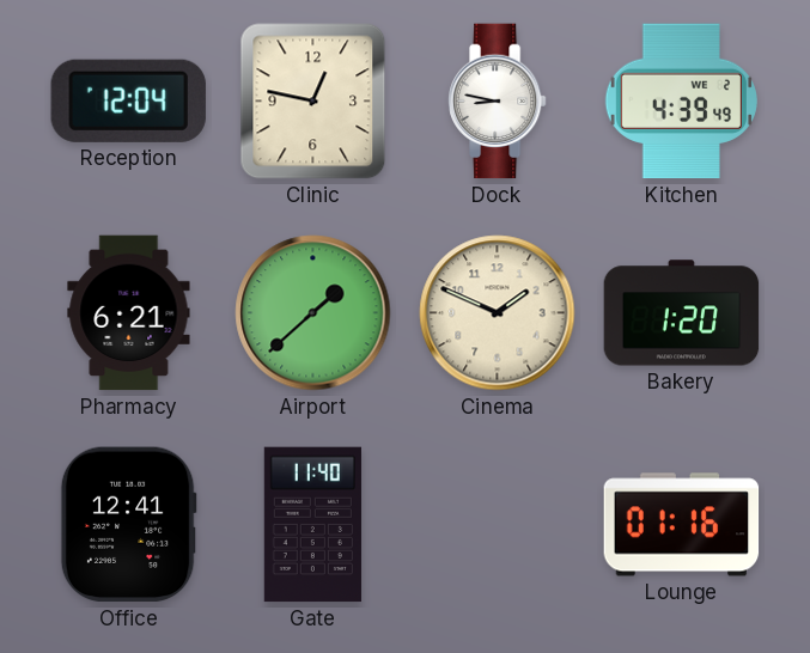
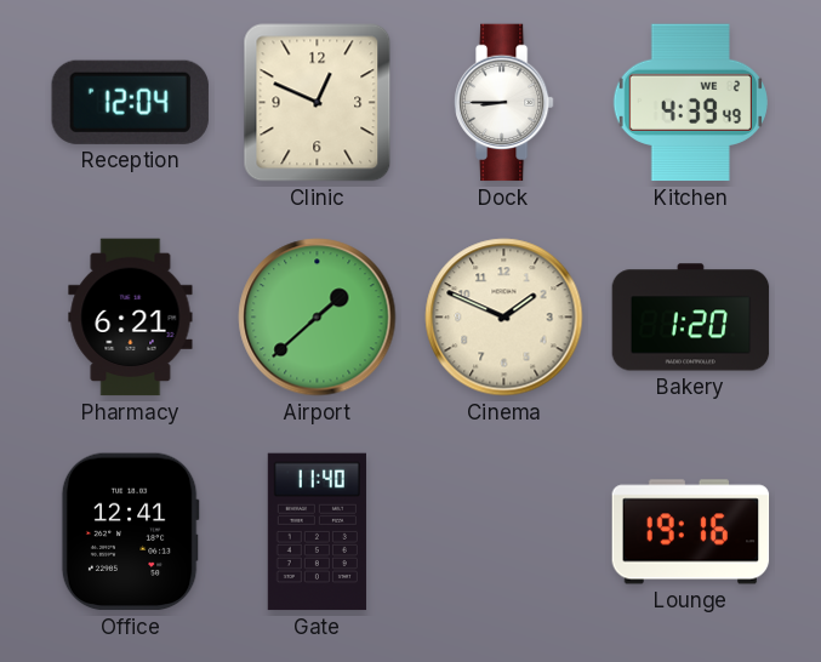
Clinic: 12:47 -> 12:49 (318, 103)
Dock: 8:47 -> 8:45 (503, 103)
Lounge: 01:16 -> 19:16 (691, 532)
